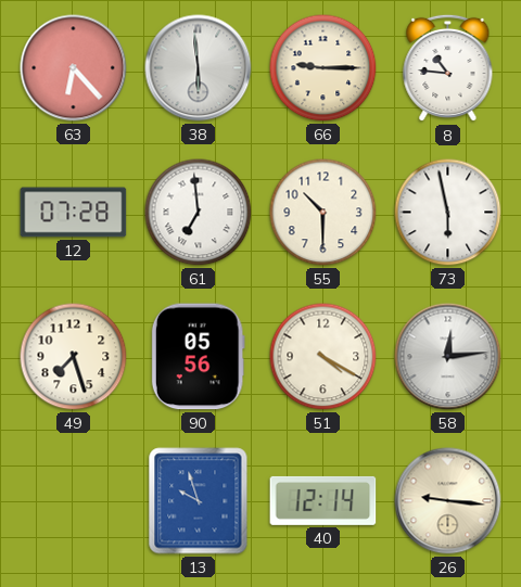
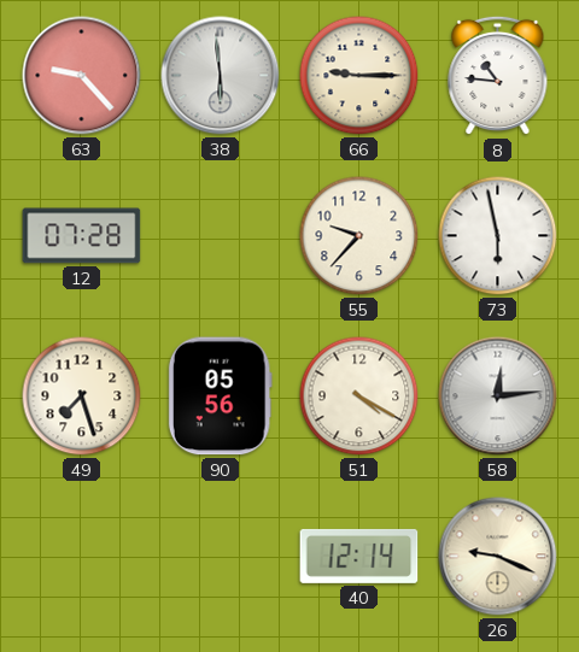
63: 6:23 -> 9:23 (82, 76)
61: 6:59 -> none (199, 213)
55: 10:30 -> 9:37 (359, 236)
13: 9:57 -> none (199, 501)
26: 9:16 -> 9:19 (498, 557)
